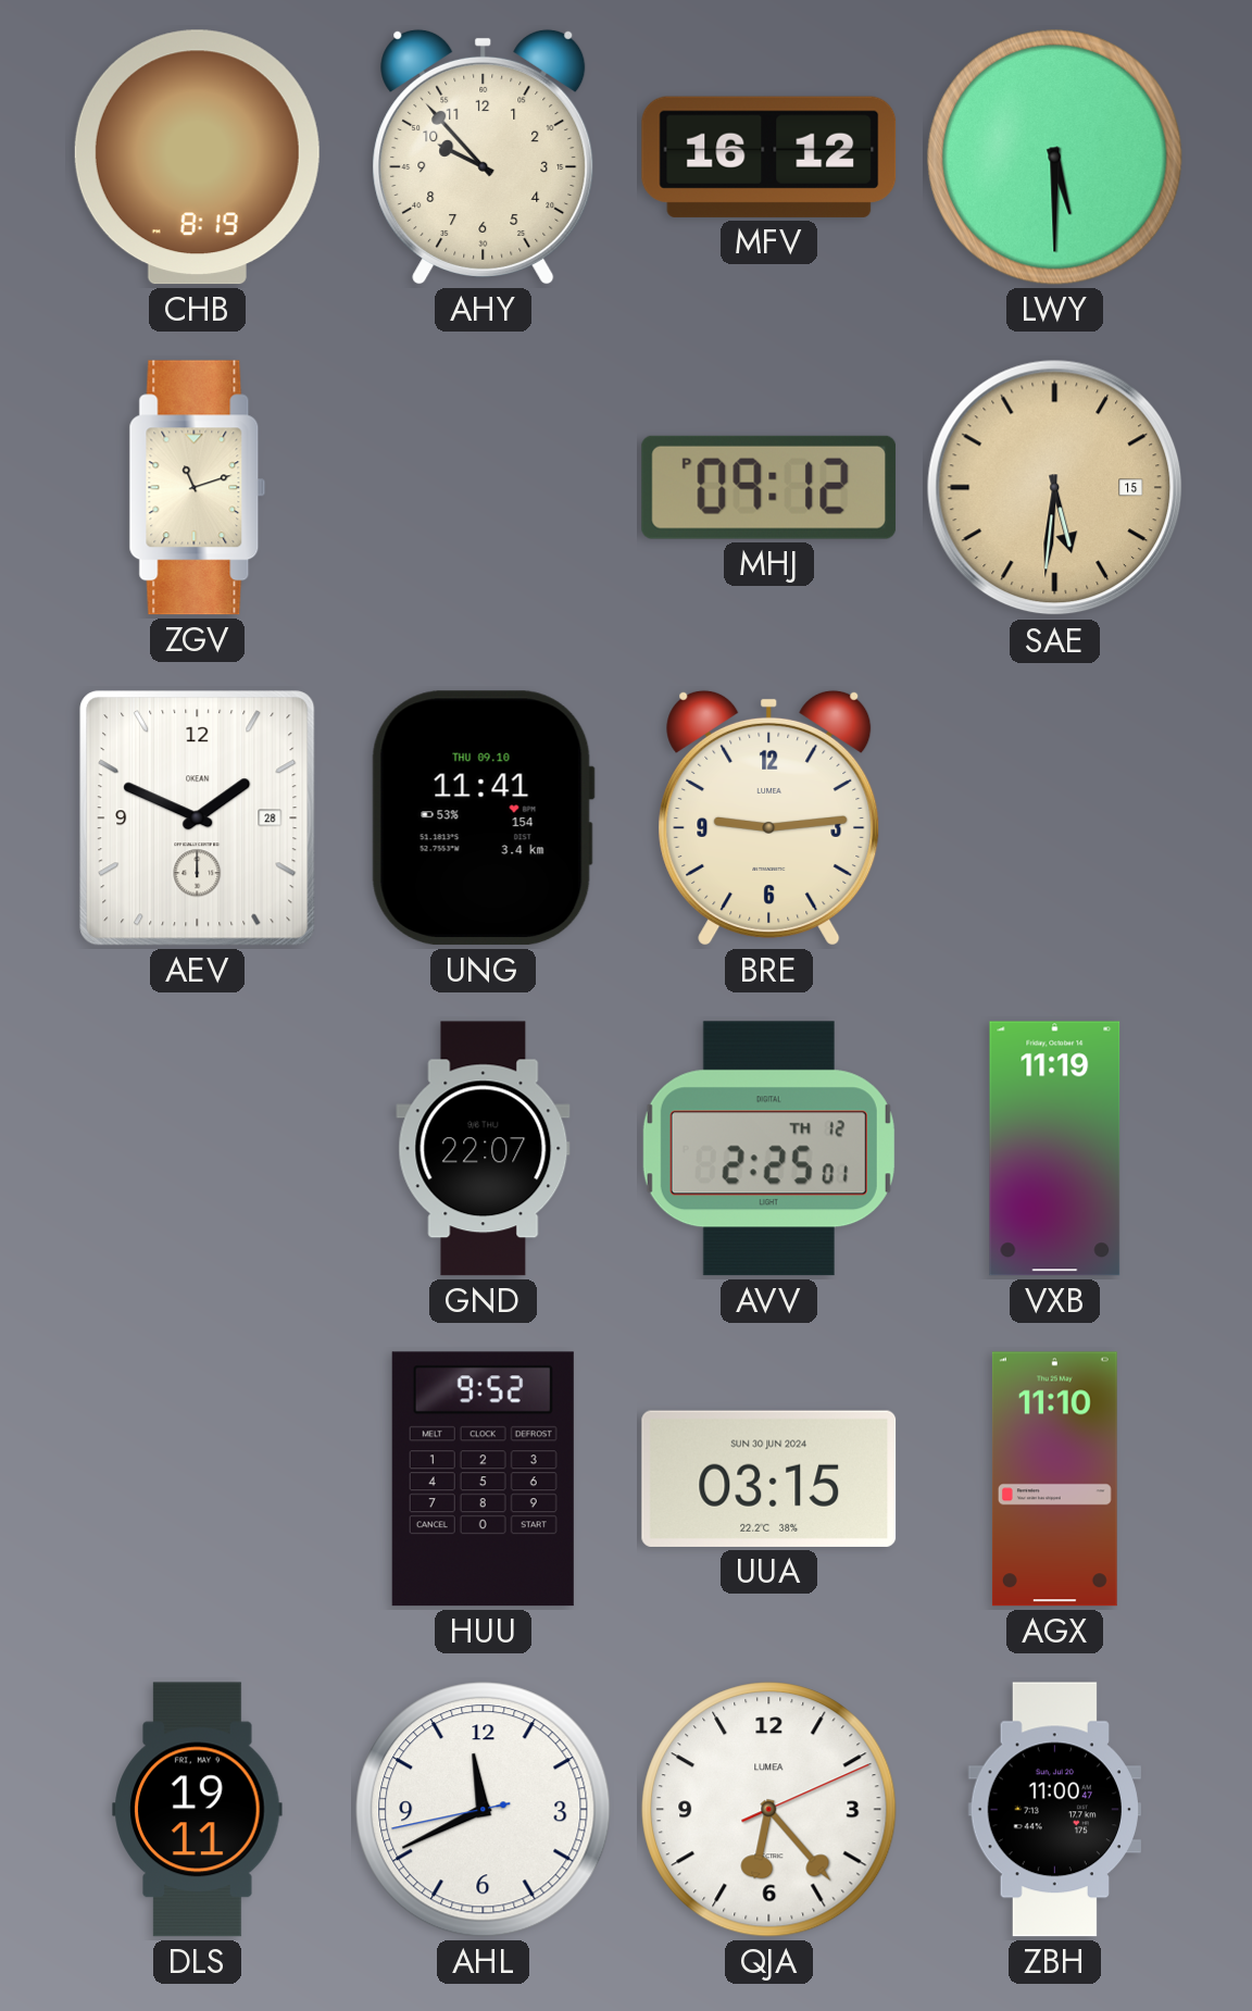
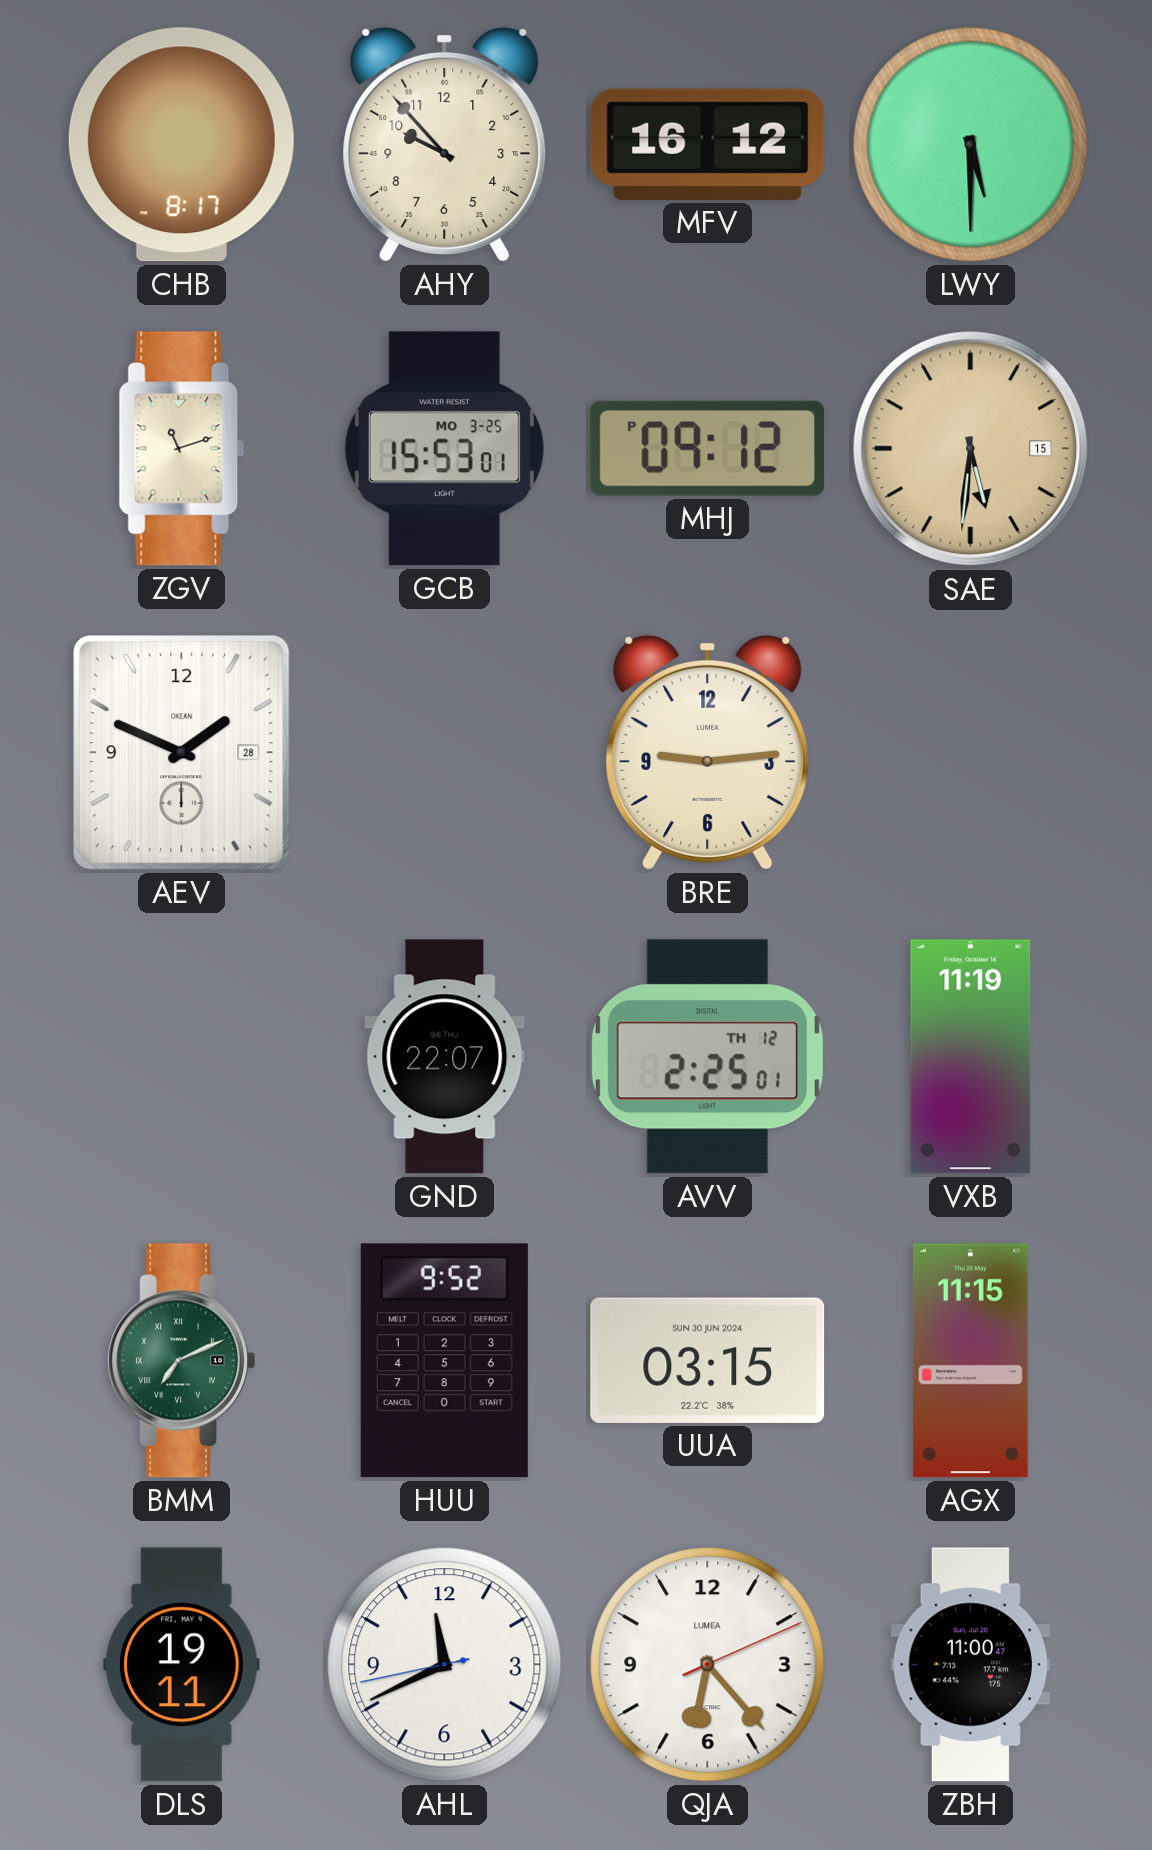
CHB: 8:19 -> 8:17 (181, 145)
GCB: none -> 15:53 (444, 449)
UNG: 11:41 -> none (483, 819)
BMM: none -> 7:11 (181, 1361)
AGX: 11:10 -> 11:15 (970, 1361)
